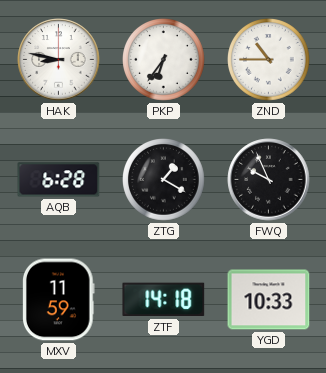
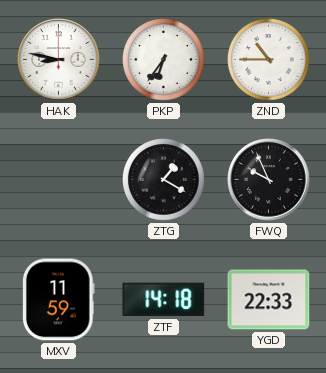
AQB: 6:28 -> none (59, 180)
YGD: 10:33 -> 22:33 (269, 300)
